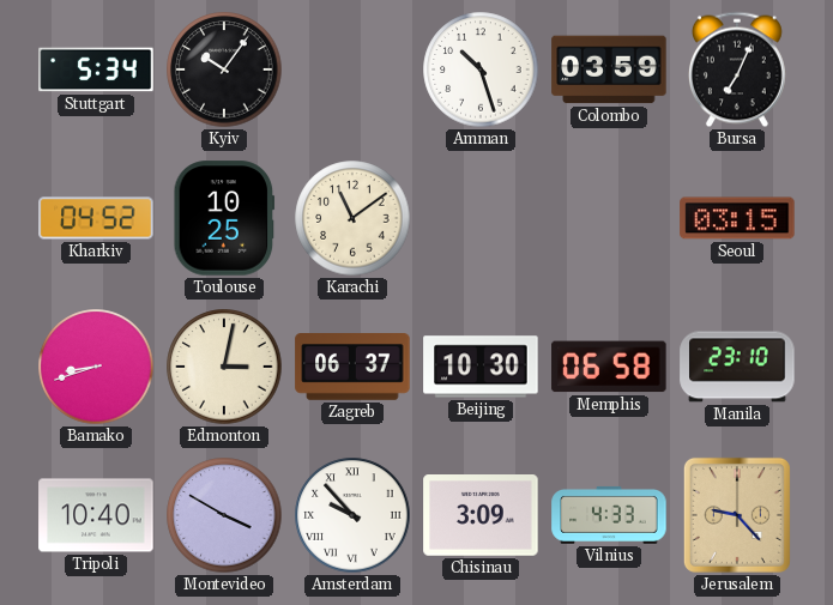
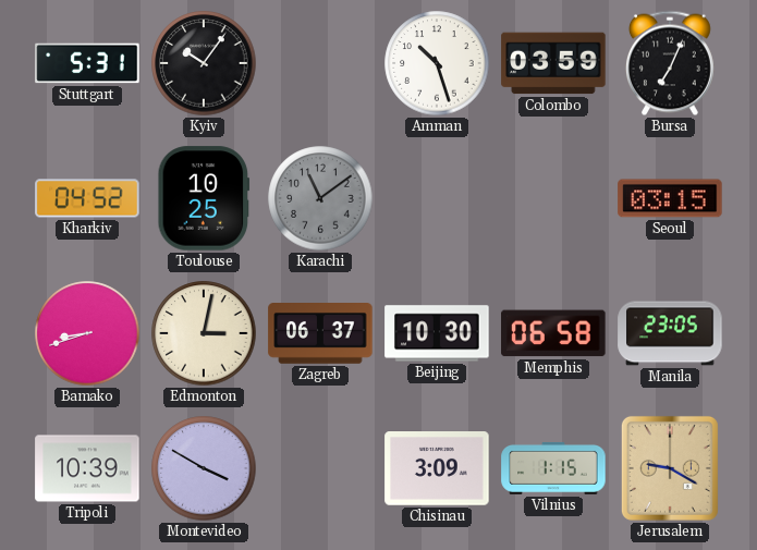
Stuttgart: 5:34 -> 5:31 (87, 63)
Karachi dial: cream -> grey (320, 198)
Manila: 23:10 -> 23:05 (670, 333)
Tripoli: 10:40 -> 10:39 (87, 468)
Amsterdam: 9:53 -> none (352, 515)
Vilnius: 4:33 -> 1:15 (553, 468)
Jerusalem: 9:23 -> 9:20 (670, 468)
